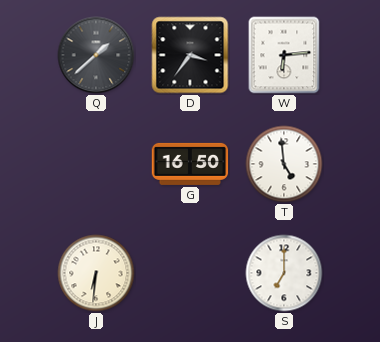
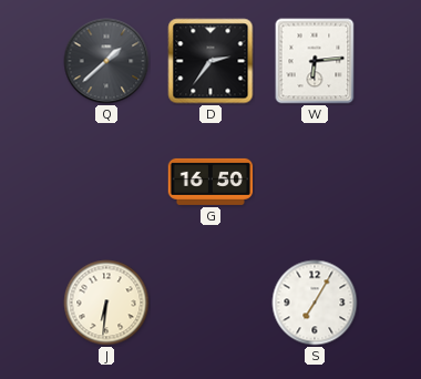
D: 3:36 -> 2:36 (210, 61)
T: 4:59 -> none (284, 164)
S: 7:00 -> 7:05 (315, 303)
